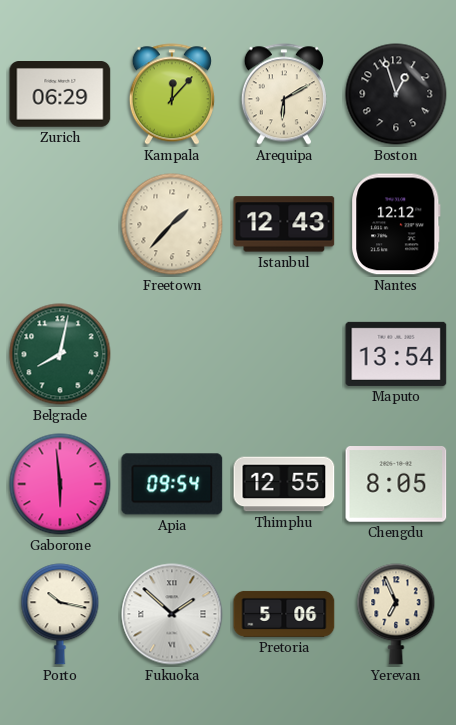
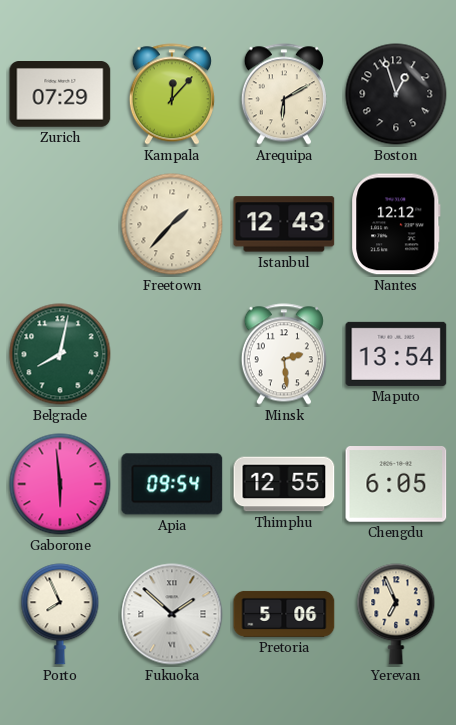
Zurich: 06:29 -> 07:29 (60, 94)
Minsk: none -> 2:29 (284, 354)
Chengdu: 8:05 -> 6:05 (396, 485)
Porto: 10:17 -> 7:56 (60, 614)
